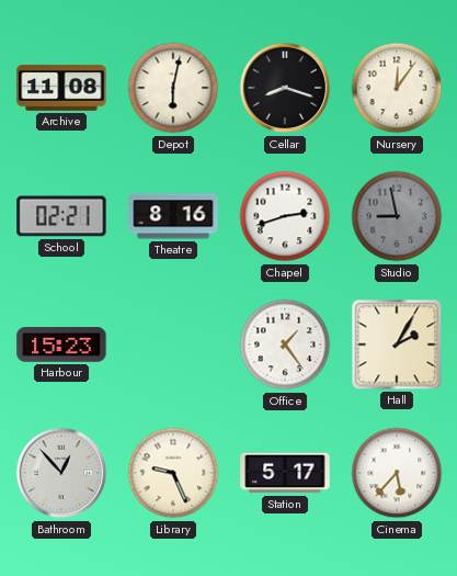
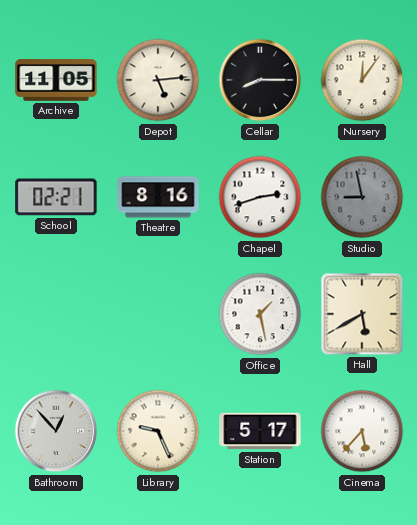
Archive: 11:08 -> 11:05 (56, 80)
Depot: 6:02 -> 5:14 (158, 80)
Cellar: 8:18 -> 8:15 (260, 80)
Harbour: 15:23 -> none (61, 345)
Office: 1:24 -> 1:28 (260, 314)
Hall: 2:05 -> 5:40 (362, 314)
